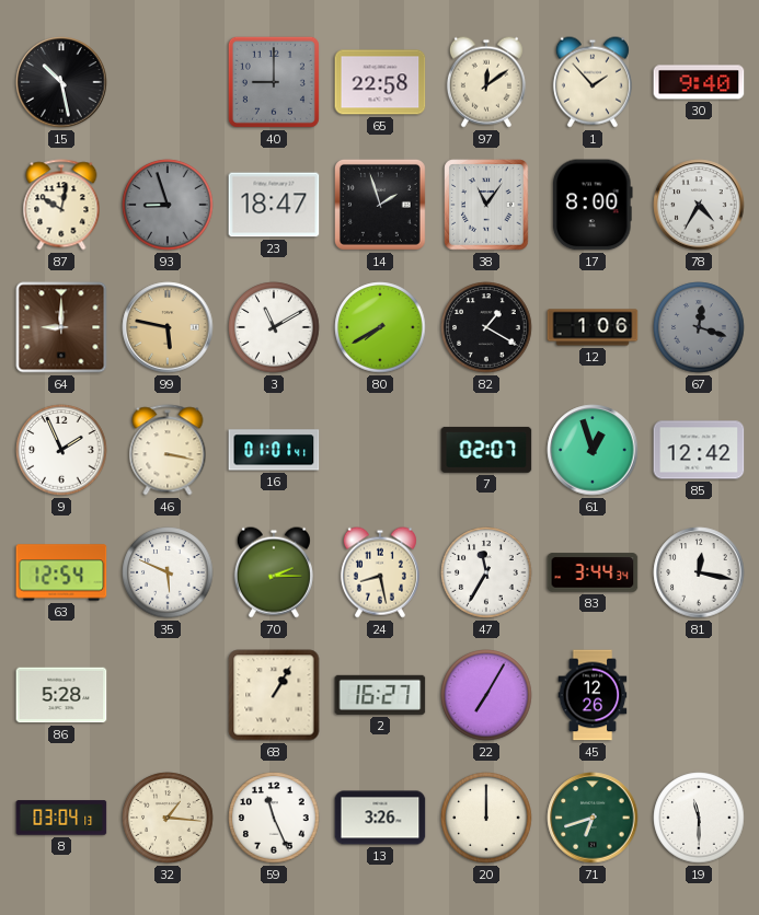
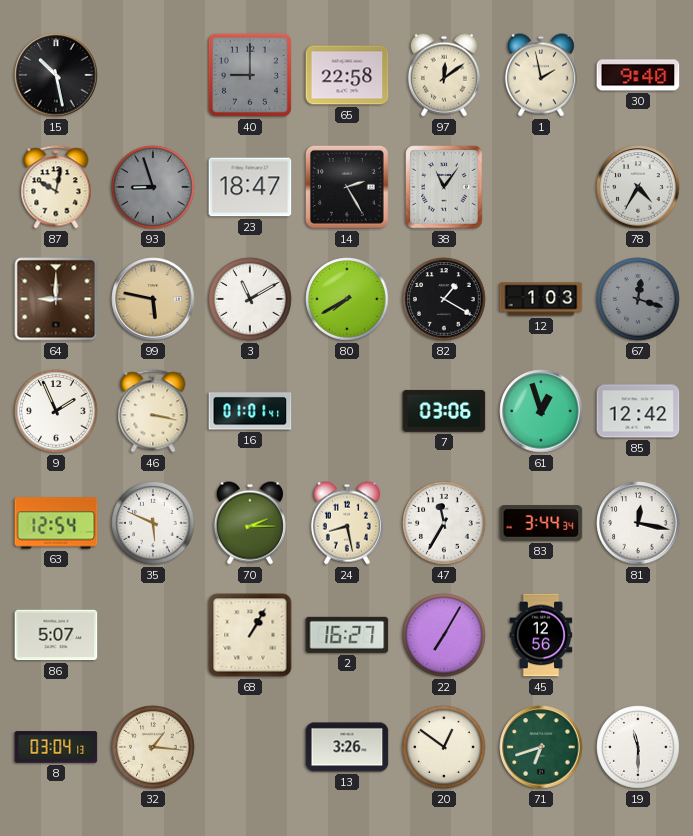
1: 1:53 -> 1:58 (541, 75)
14: 1:57 -> 2:25 (347, 187)
17: 8:00 -> none (593, 205)
12: 1:06 -> 1:03 (541, 299)
7: 02:07 -> 03:06 (444, 411)
86: 5:28 -> 5:07 (56, 635)
45: 12:26 -> 12:56 (541, 635)
59: 11:26 -> none (274, 818)
20: 12:00 -> 12:51 (444, 747)
